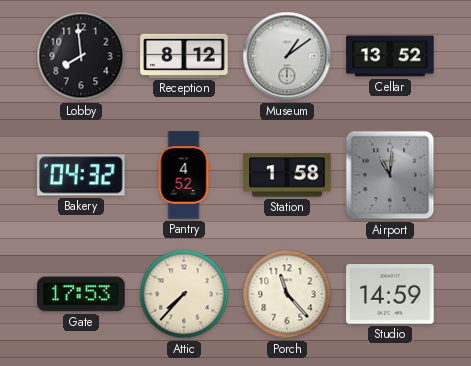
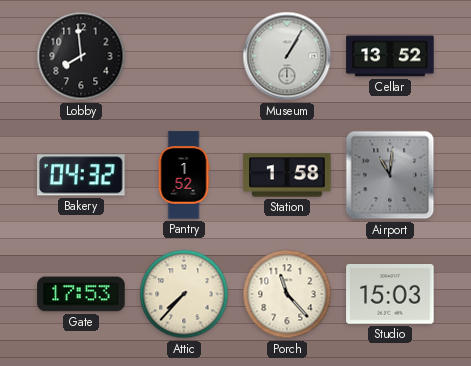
Reception: 8:12 -> none (184, 56)
Museum: 1:09 -> 1:05 (287, 56)
Pantry: 4:52 -> 1:52 (184, 175)
Studio: 14:59 -> 15:03 (390, 294)
